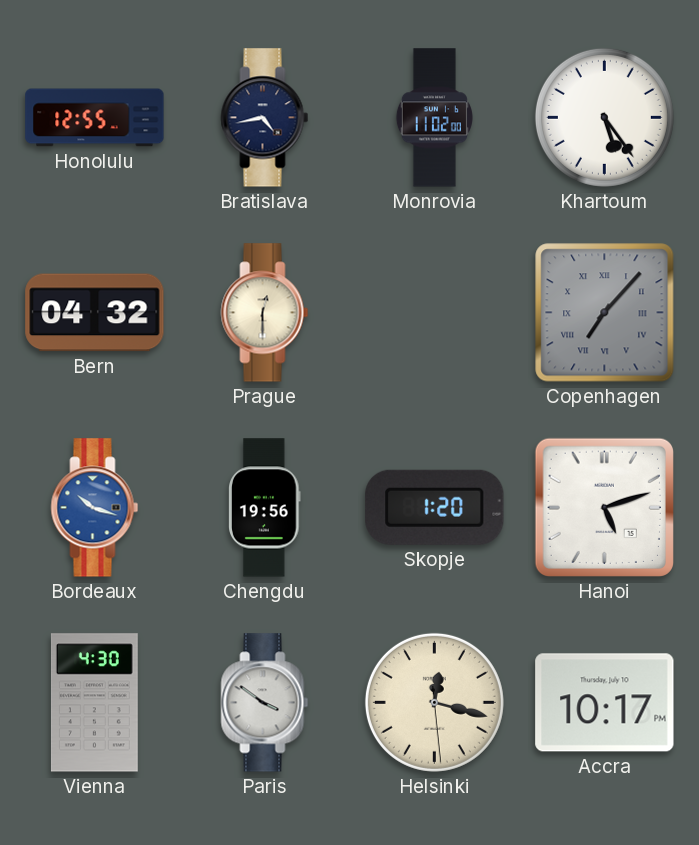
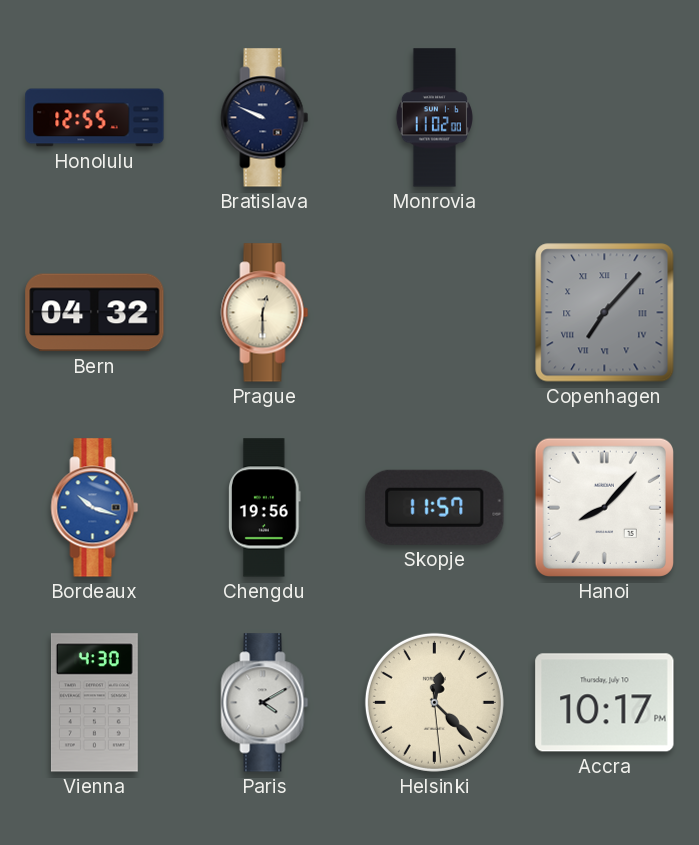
Bratislava: 4:43 -> 9:49 (265, 118)
Khartoum: 5:24 -> none (604, 117)
Skopje: 1:20 -> 11:57 (435, 507)
Hanoi: 5:12 -> 8:07 (604, 507)
Paris: 3:51 -> 4:10 (265, 703)
Helsinki: 12:17 -> 12:22 (434, 702)
